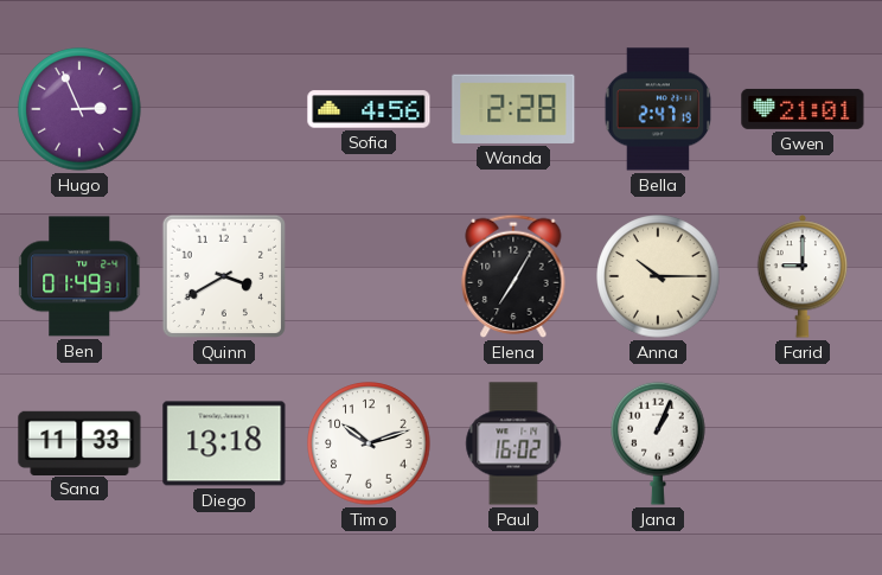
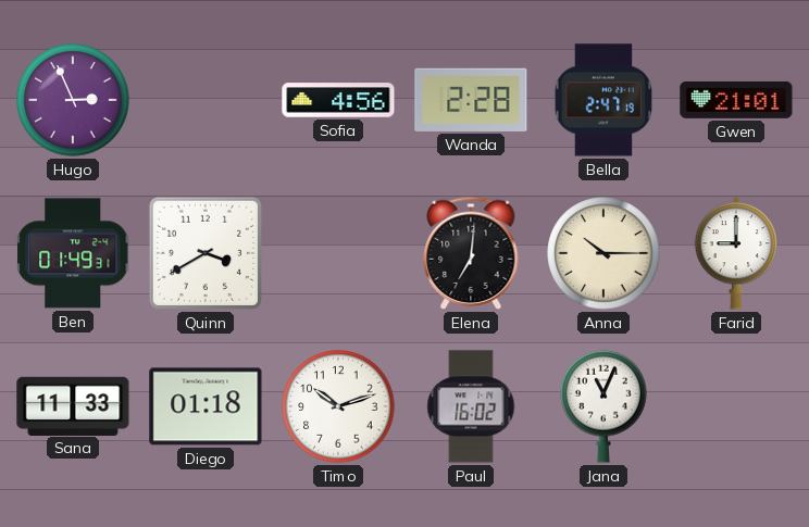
Elena: 7:05 -> 7:01 (471, 253)
Diego: 13:18 -> 01:18 (206, 406)
Jana: 1:04 -> 11:04 (603, 406)
